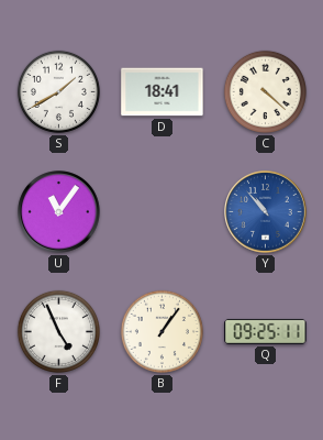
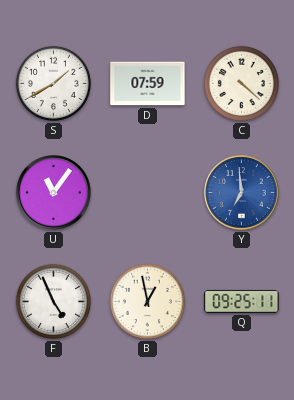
D: 18:41 -> 07:59 (148, 84)
Y: 10:53 -> 6:59 (242, 193)
B: 1:06 -> 12:58 (147, 301)
